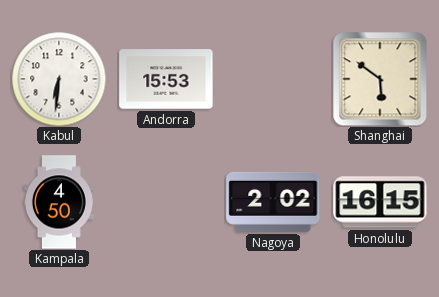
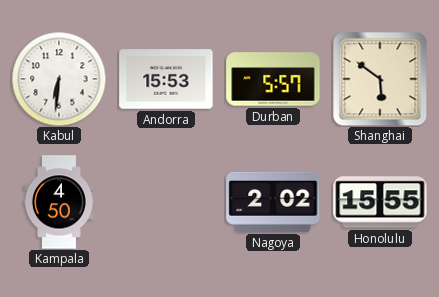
Durban: none -> 5:57 (273, 79)
Honolulu: 16:15 -> 15:55 (380, 202)
